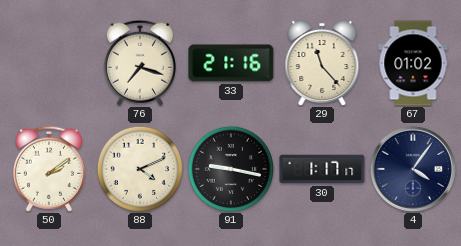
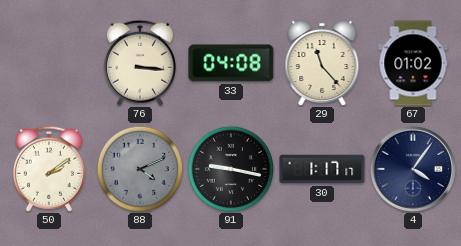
76: 7:18 -> 3:16 (140, 63)
33: 21:16 -> 04:08 (231, 63)
88 dial: cream -> grey (139, 168)
